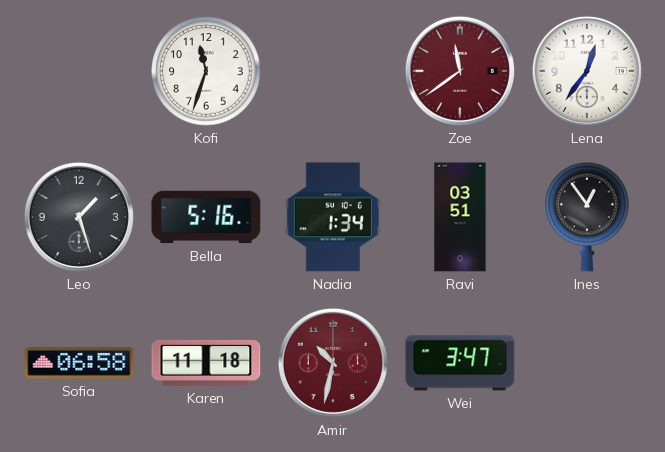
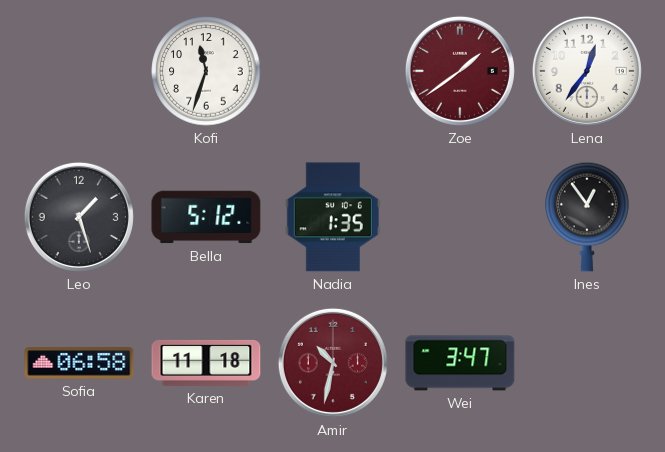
Zoe: 11:39 -> 1:39 (460, 71)
Bella: 5:16 -> 5:12 (206, 217)
Nadia: 1:34 -> 1:35 (333, 217)
Ravi: 03:51 -> none (460, 217)
